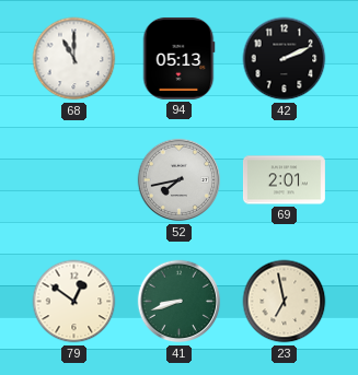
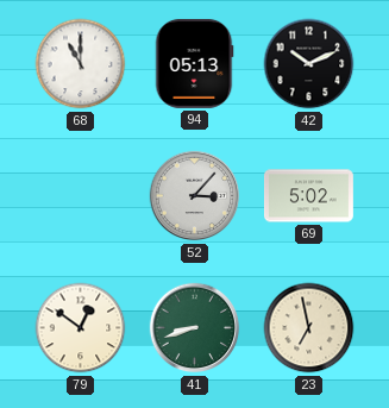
42: 2:11 -> 10:11 (309, 64)
52: 7:43 -> 3:07 (195, 196)
69: 2:01 -> 5:02 (308, 196)
